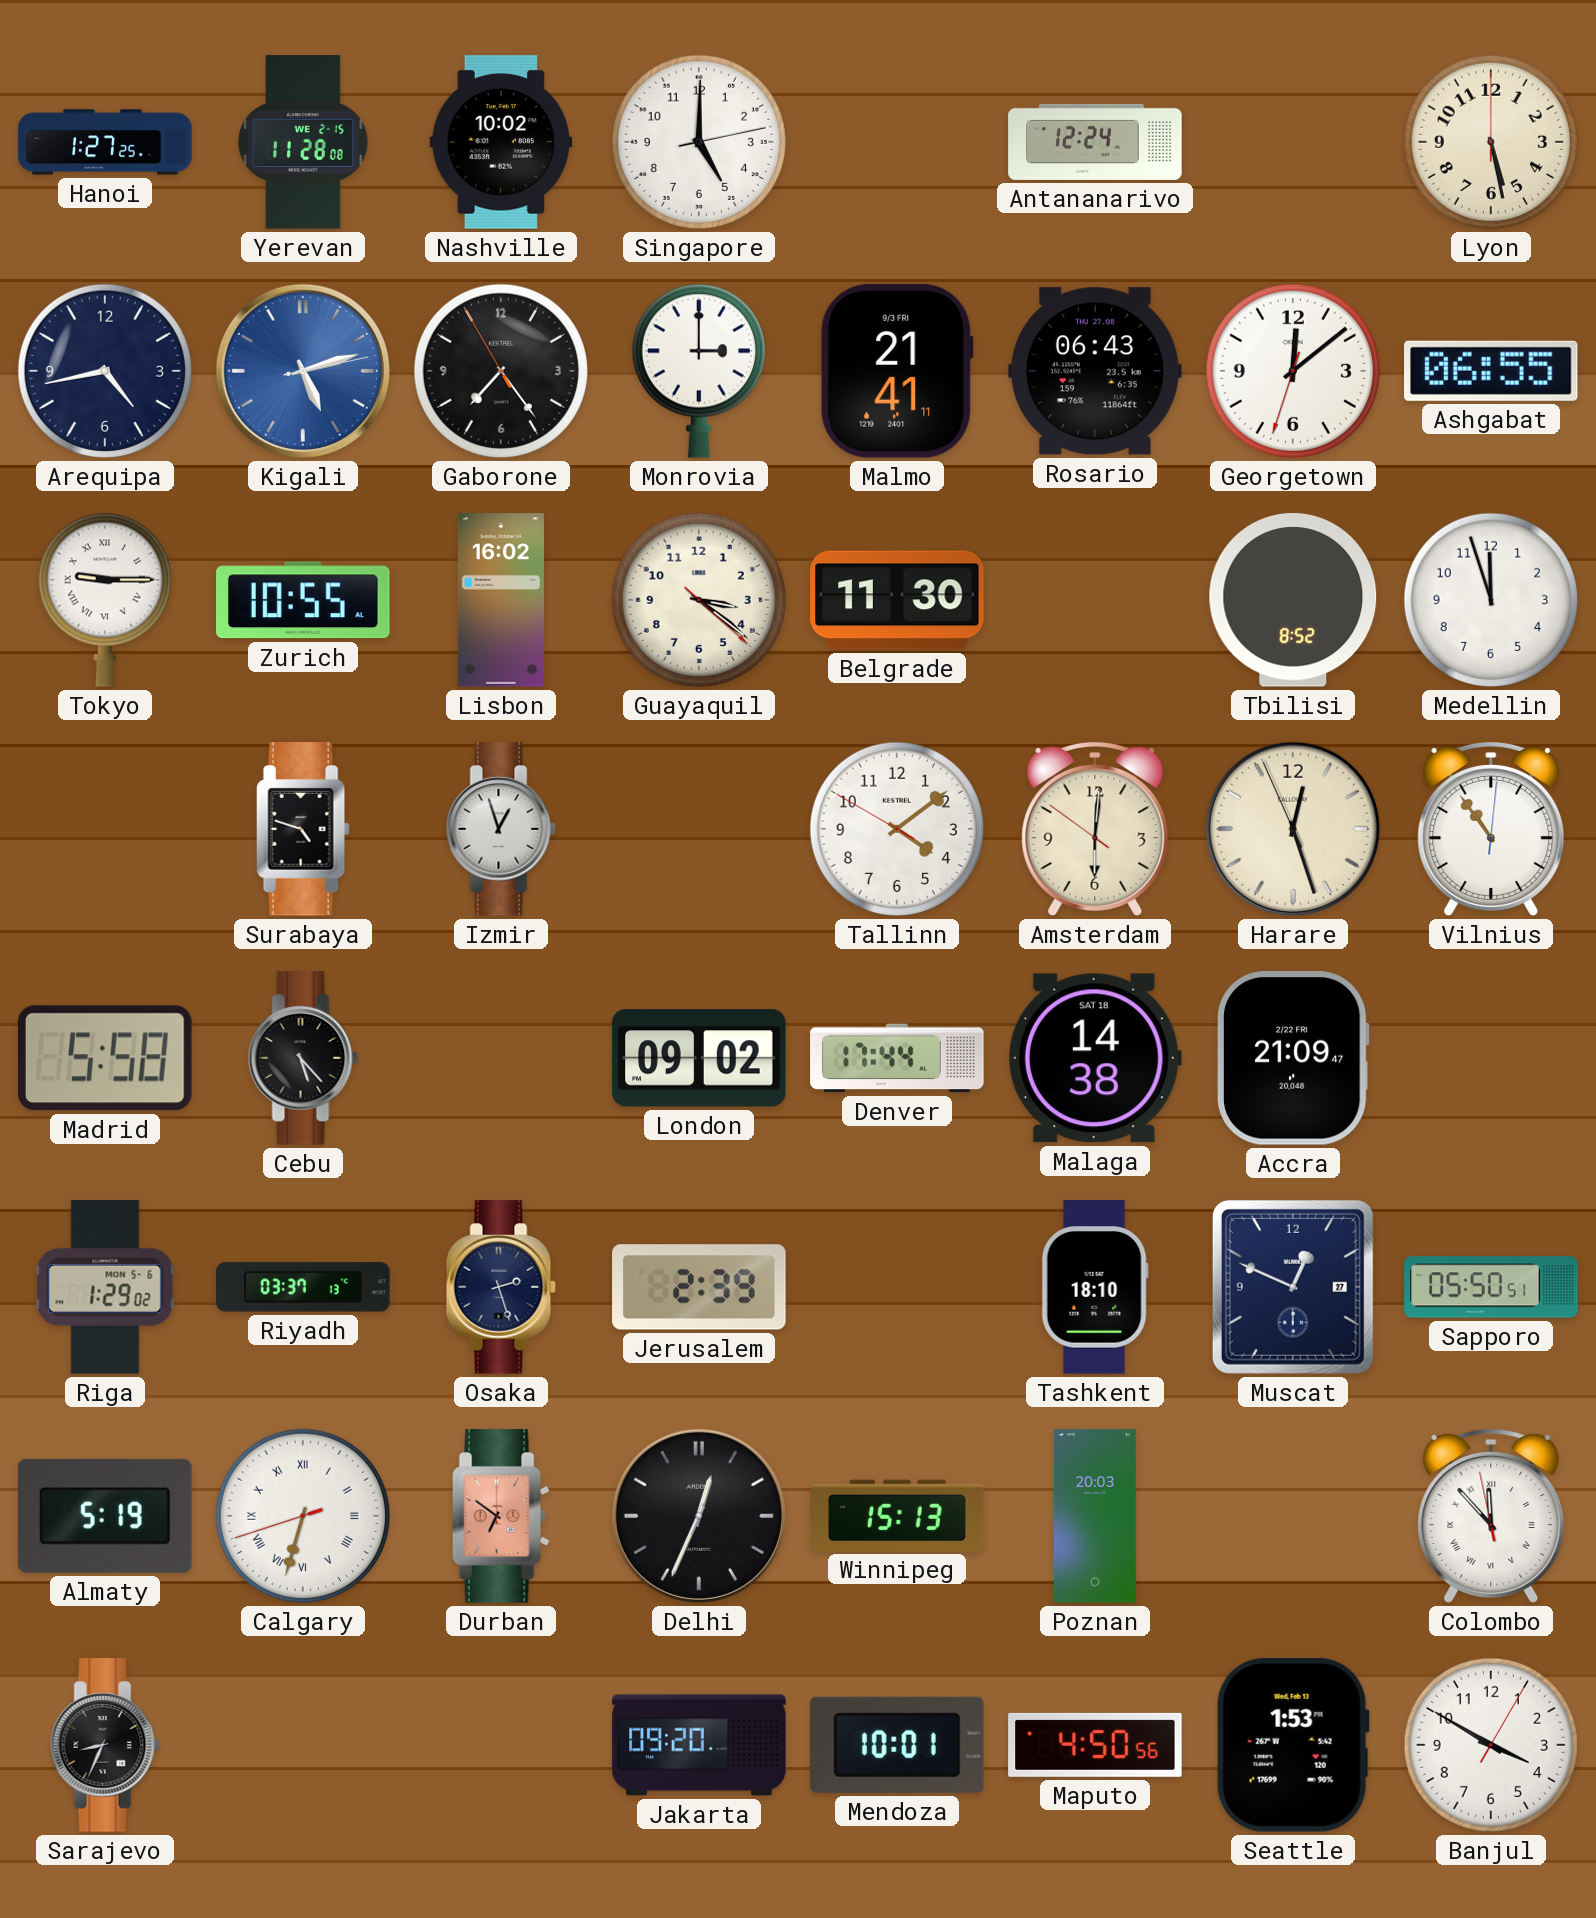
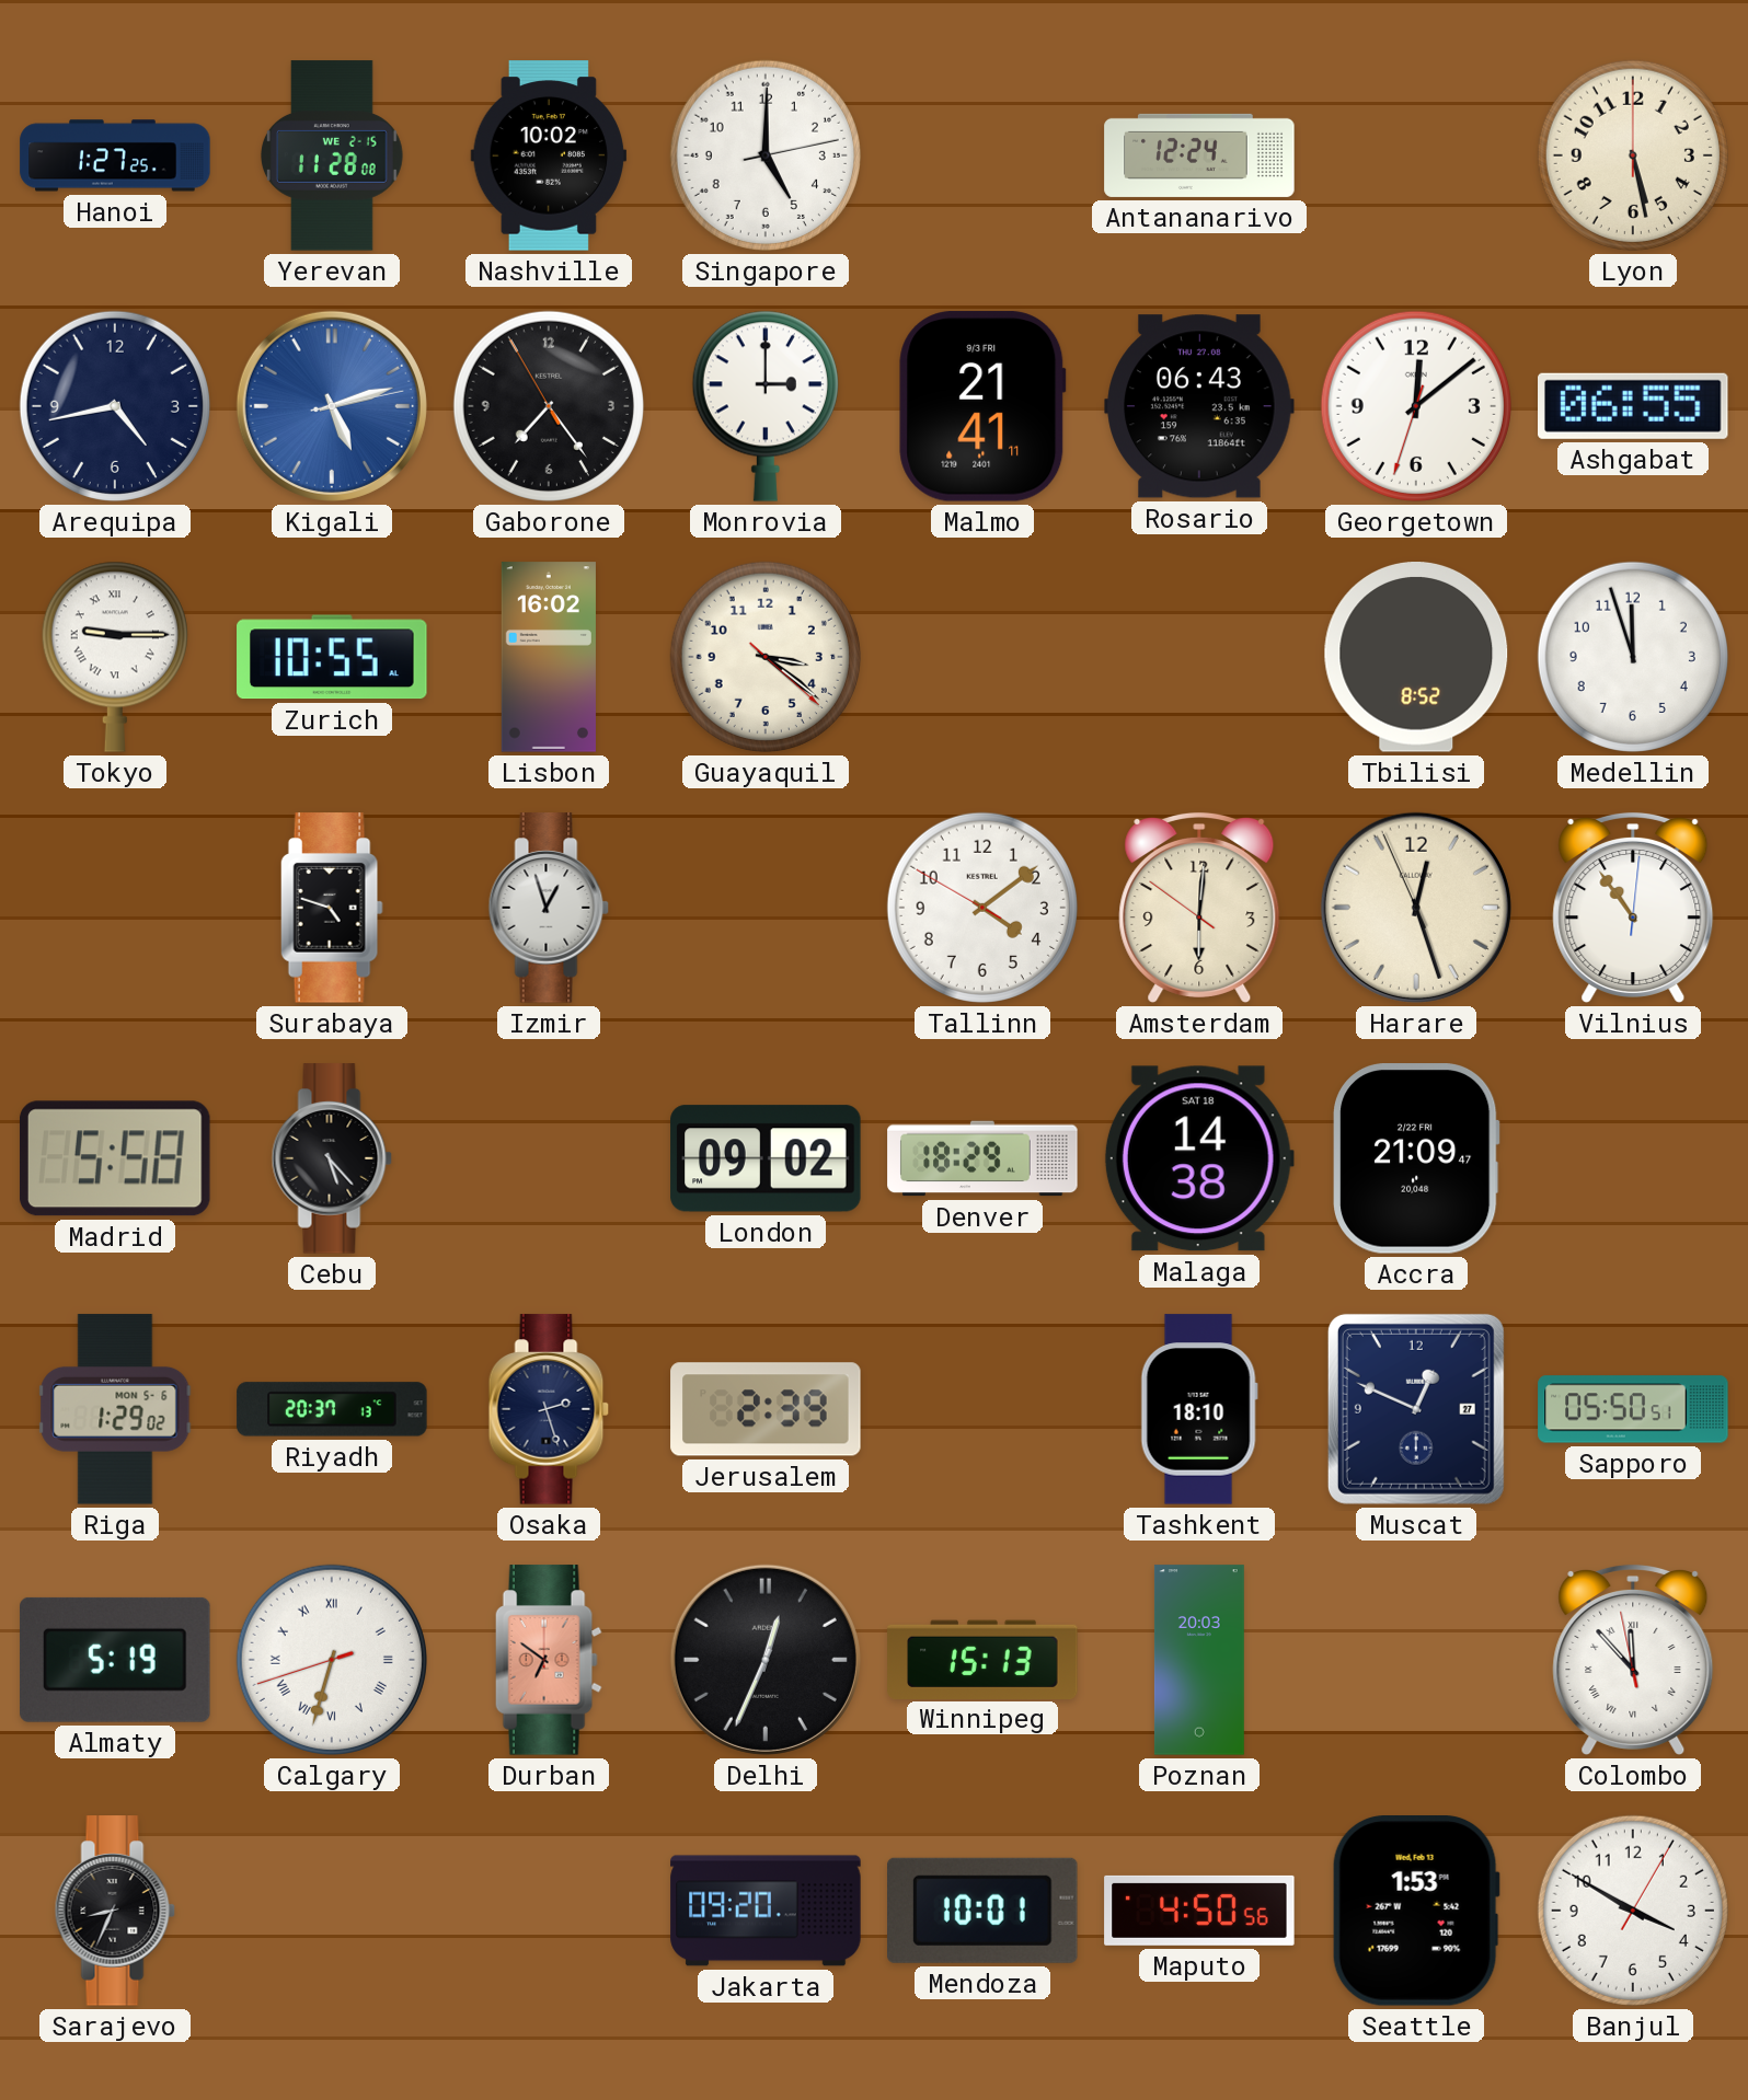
Belgrade: 11:30 -> none (897, 600)
Denver: 17:44 -> 18:29 (982, 1158)
Riyadh: 03:37 -> 20:37 (332, 1409)
